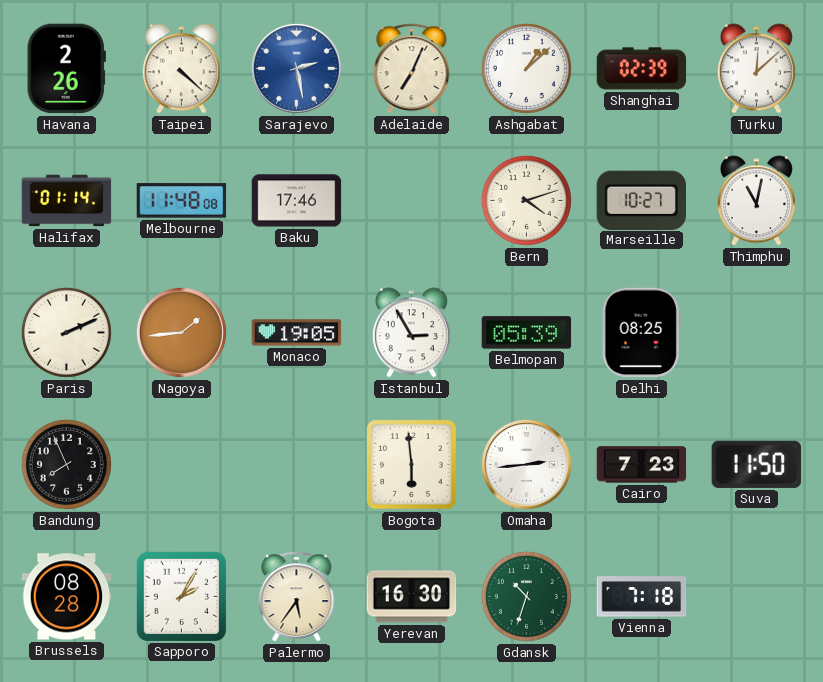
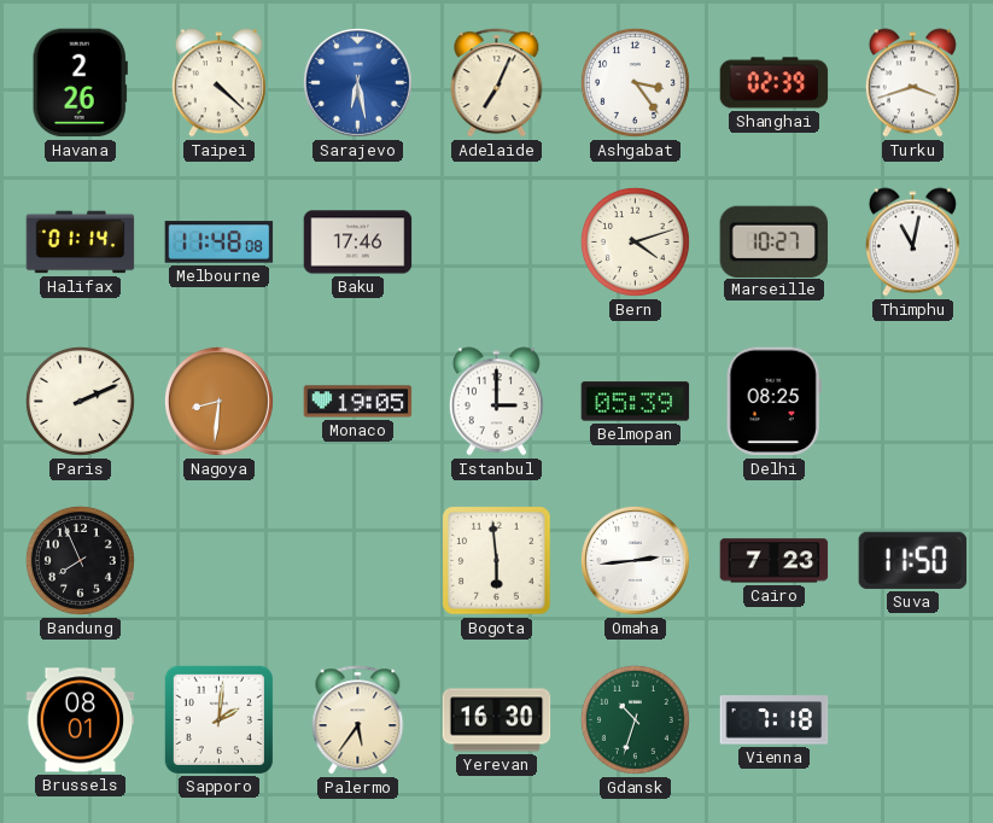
Sarajevo: 2:28 -> 6:28 (357, 82)
Ashgabat: 1:08 -> 3:24 (635, 82)
Turku: 12:08 -> 3:42 (912, 83)
Nagoya: 1:44 -> 8:31 (218, 401)
Istanbul: 2:55 -> 3:00 (496, 402)
Brussels: 08:28 -> 08:01 (81, 720)
Sapporo: 2:05 -> 2:01 (218, 719)
